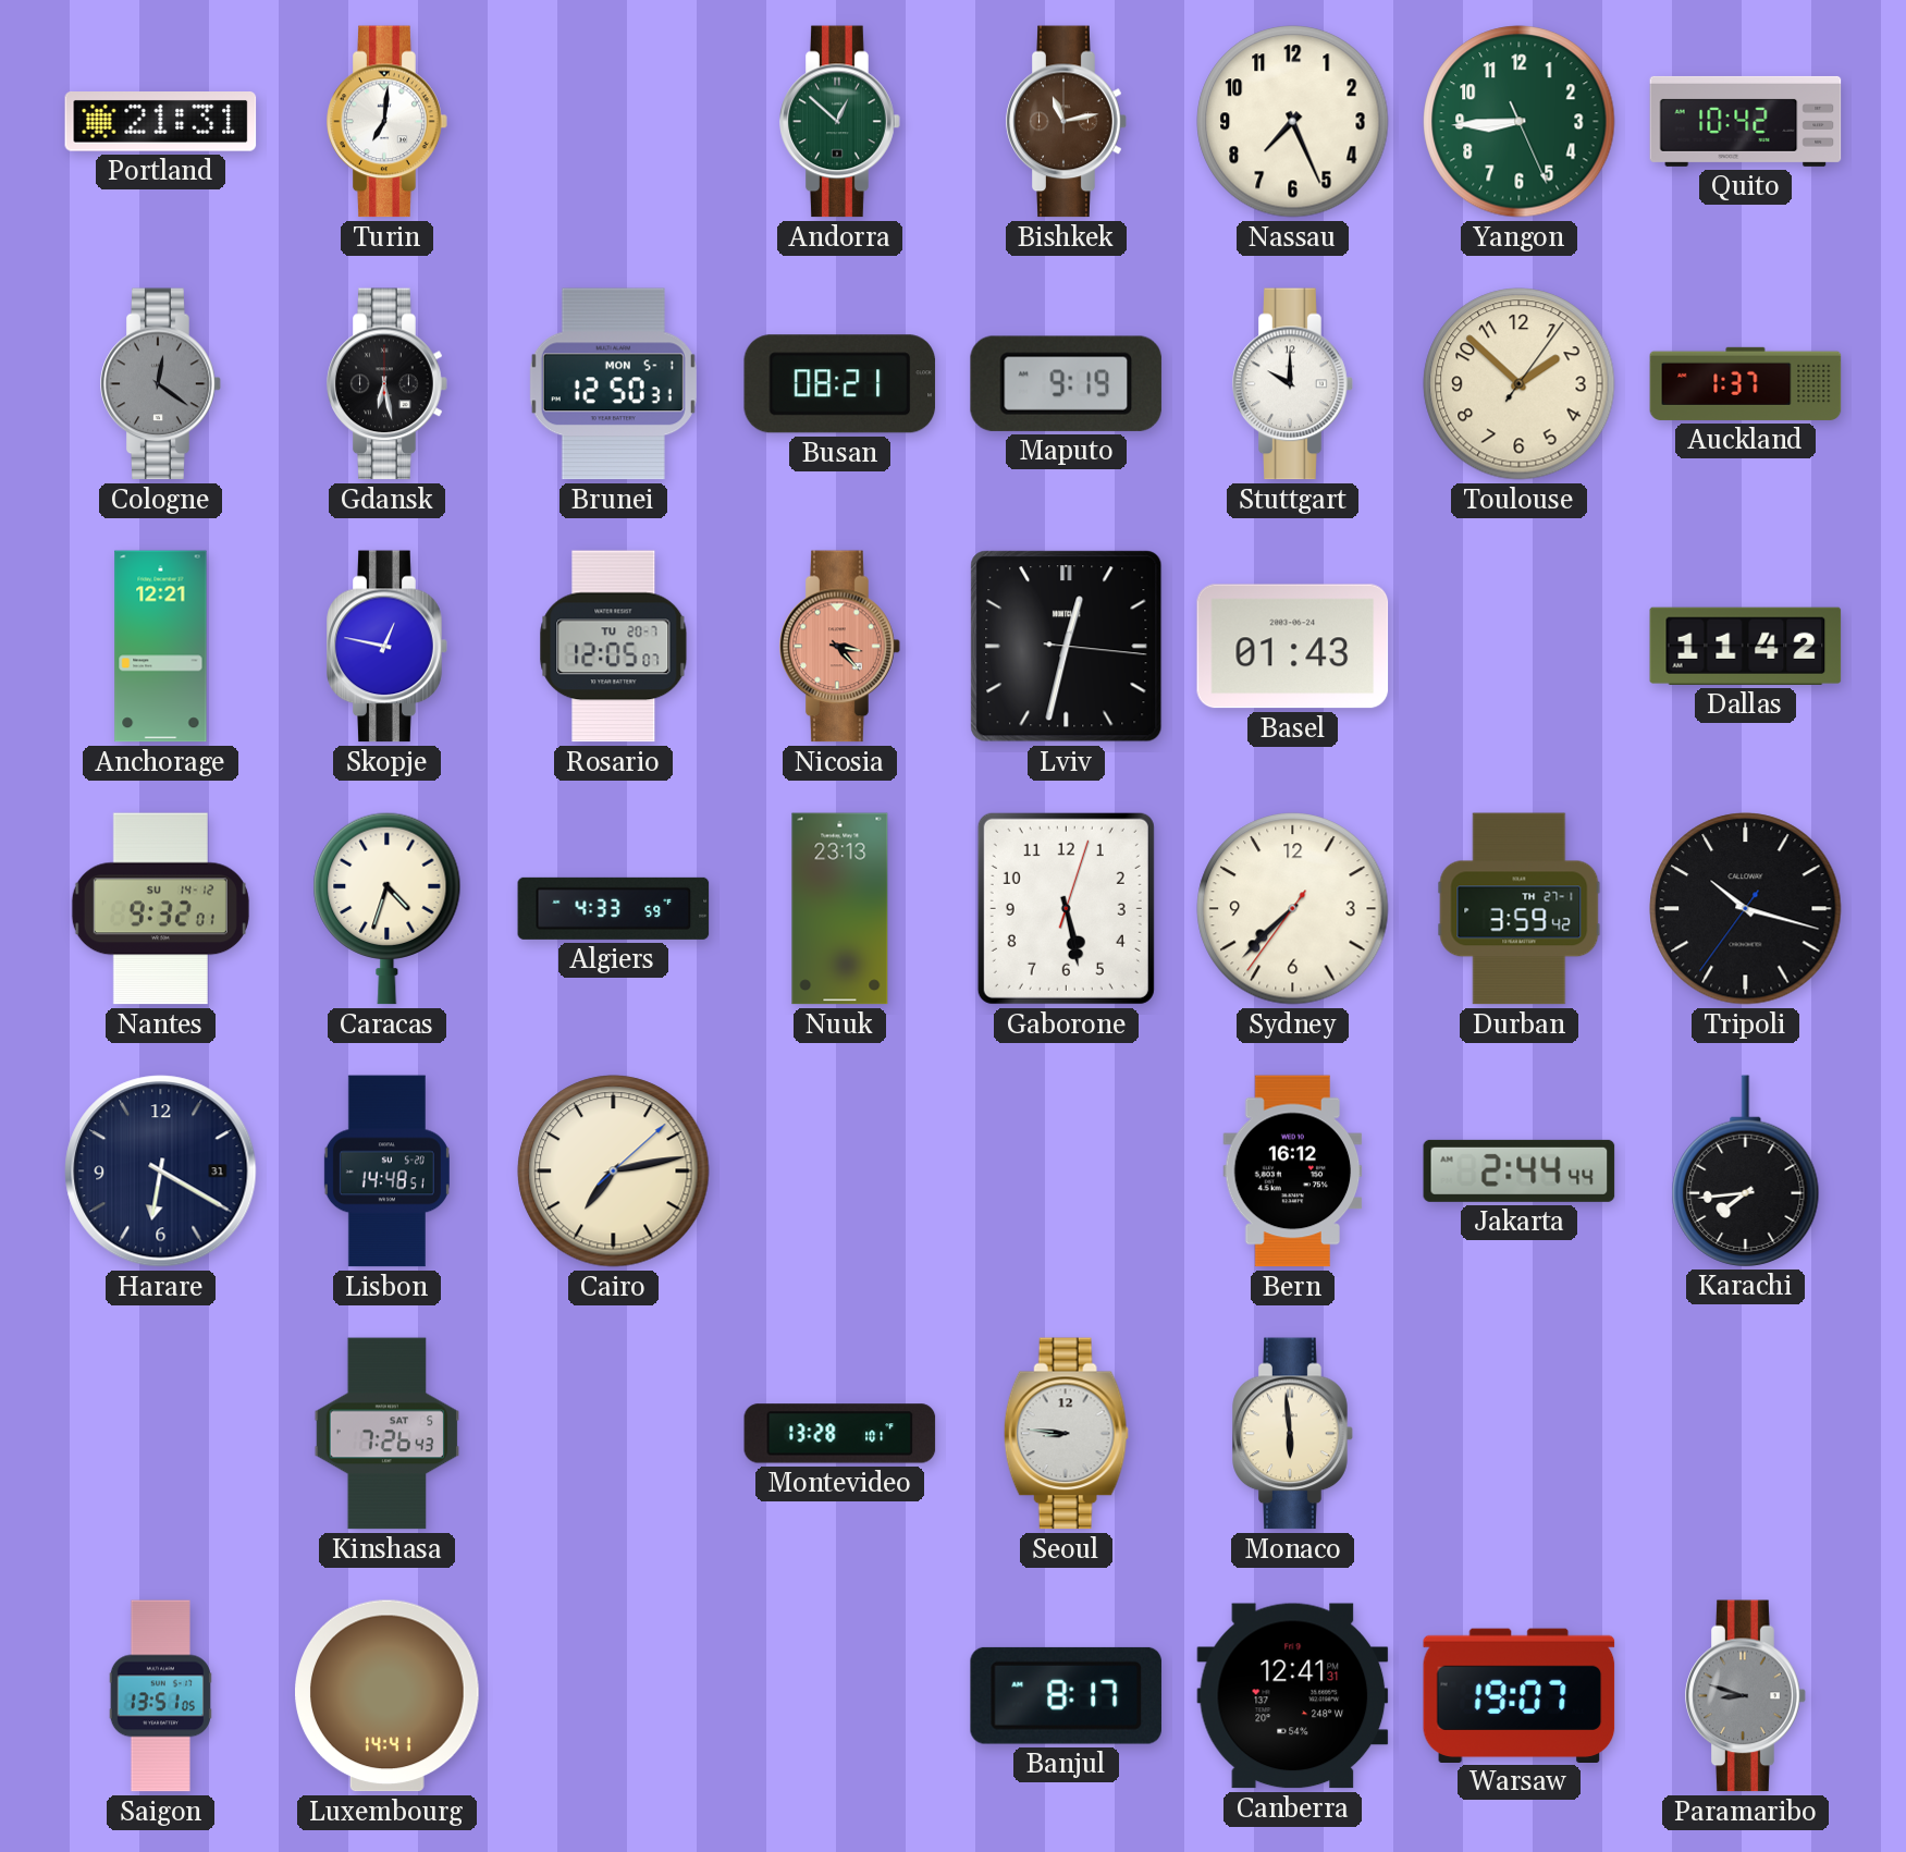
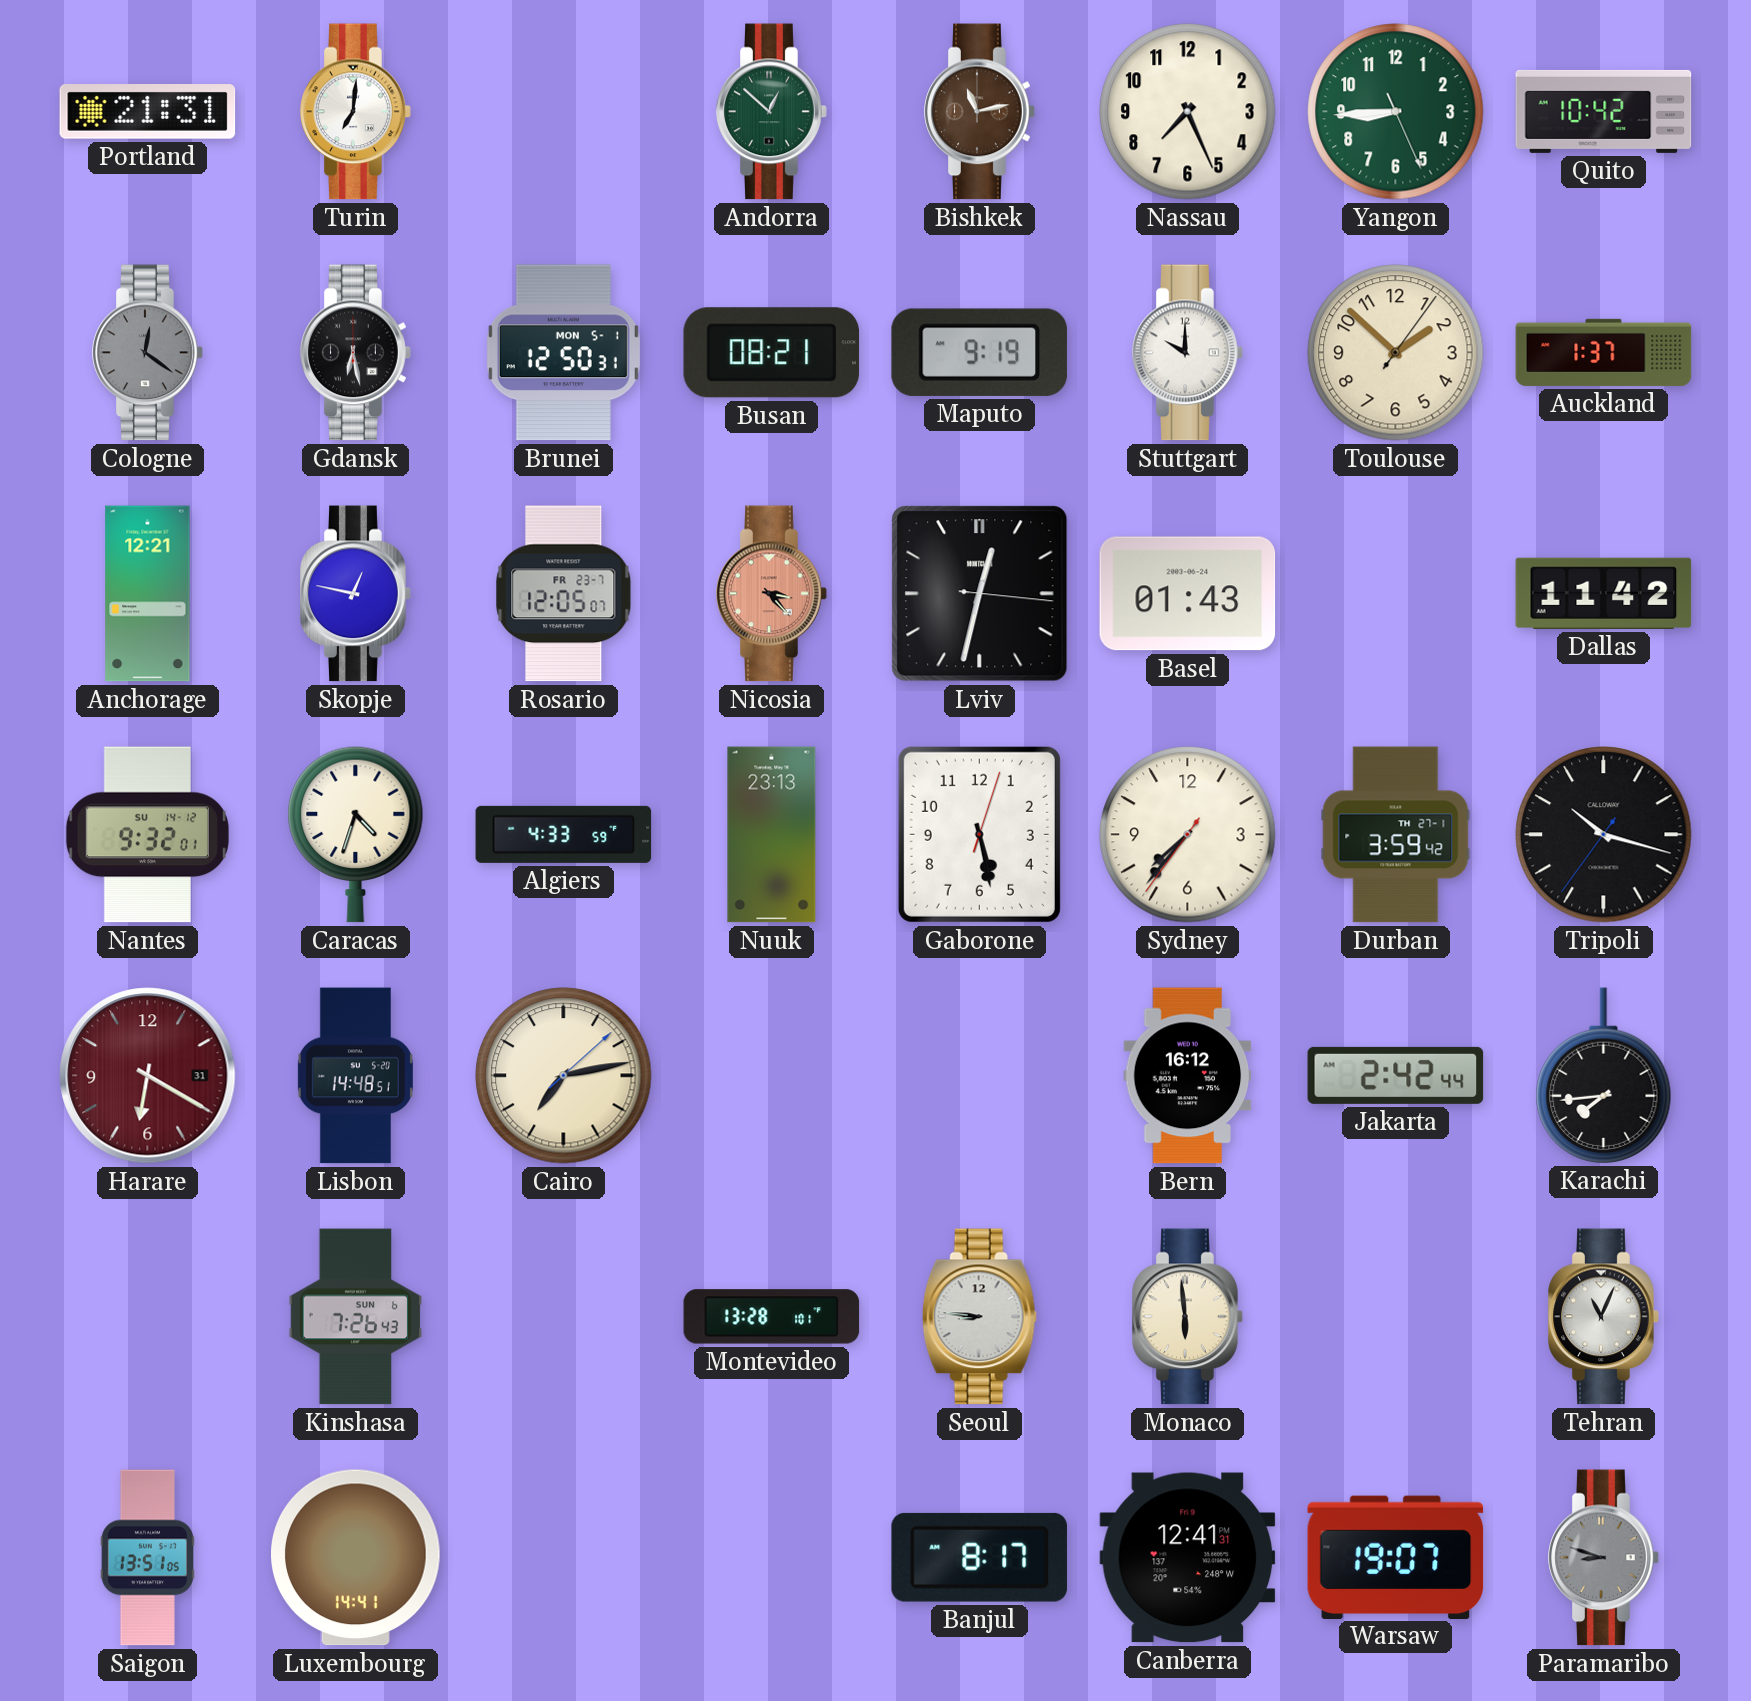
Rosario date: TU 20-7 -> FR 23-7 (564, 594)
Sydney: 7:37 -> 7:36 (1188, 835)
Harare dial: navy -> burgundy (148, 1076)
Jakarta: 2:44 -> 2:42 (1396, 1075)
Kinshasa date: SAT 5 -> SUN 6 (356, 1317)
Tehran: none -> 11:04 (1604, 1317)
